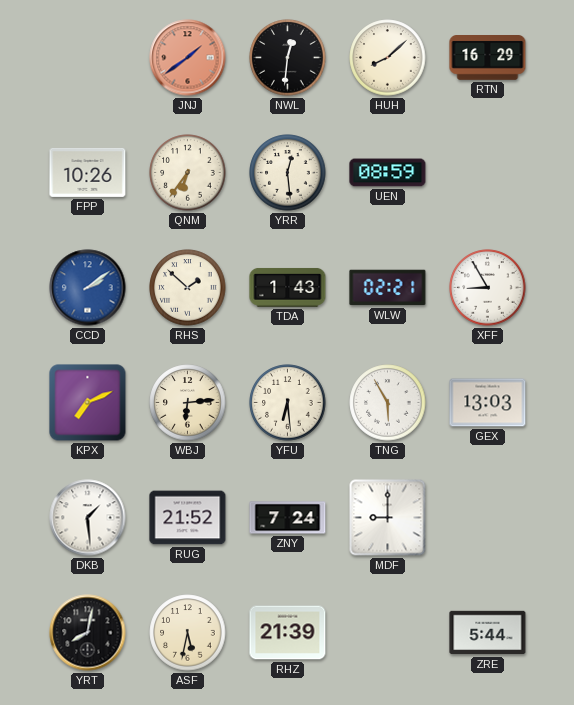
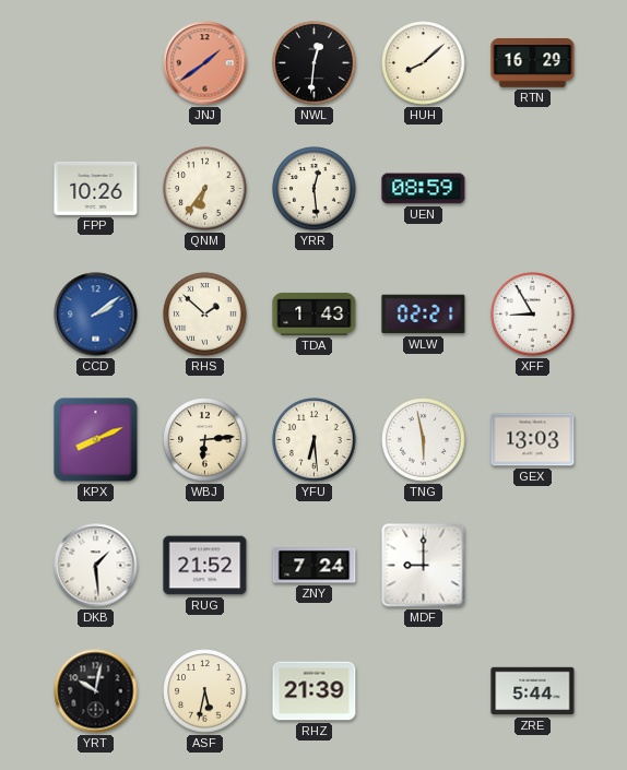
KPX: 7:11 -> 8:11 (96, 440)
TNG: 5:55 -> 5:58 (424, 440)
YRT: 8:02 -> 10:02 (96, 691)
